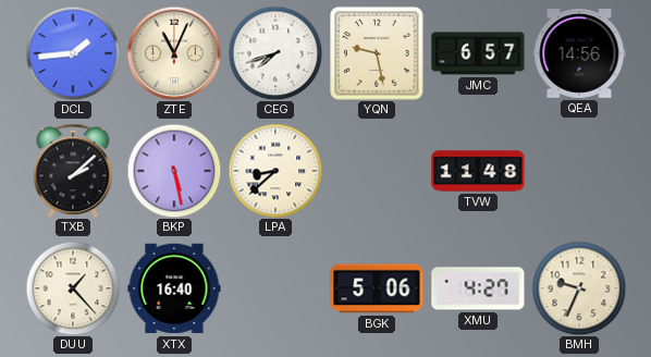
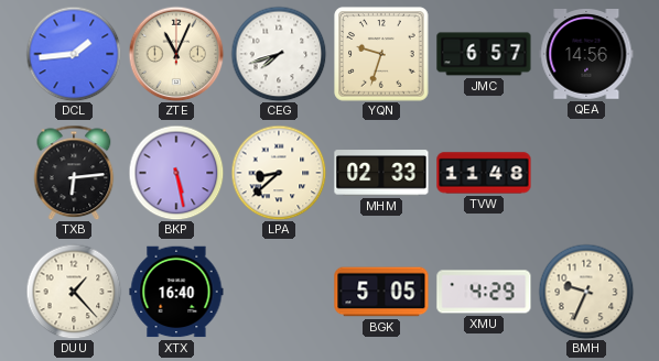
YQN: 9:28 -> 9:33 (381, 54)
TXB: 2:08 -> 6:14 (74, 173)
MHM: none -> 02:33 (381, 173)
BGK: 5:06 -> 5:05 (381, 292)
XMU: 4:27 -> 4:29 (484, 292)
